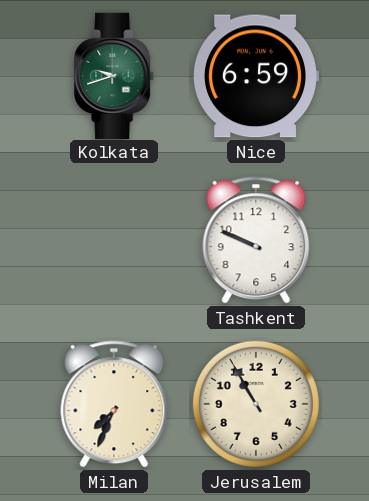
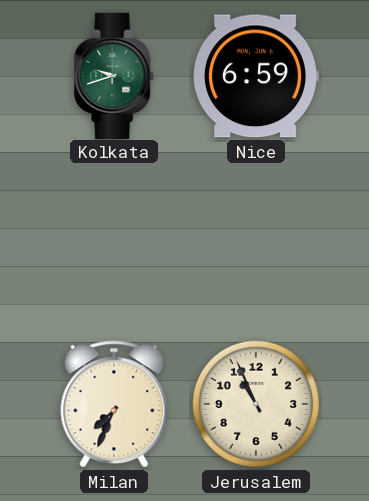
Tashkent: 9:49 -> none (256, 240)
Jerusalem: 10:55 -> 10:56 (256, 404)
